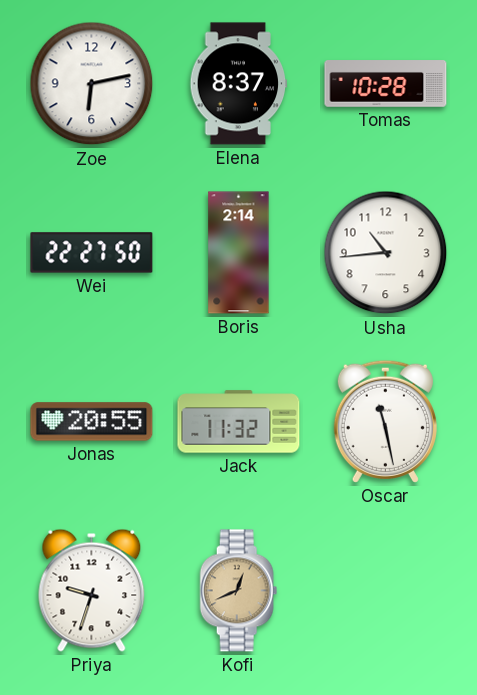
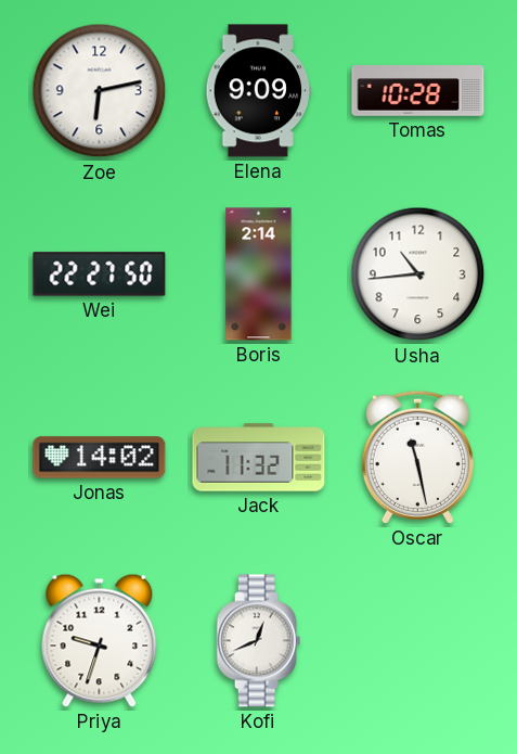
Elena: 8:37 -> 9:09 (259, 91)
Jonas: 20:55 -> 14:02 (100, 458)
Kofi dial: champagne -> white (259, 641)
